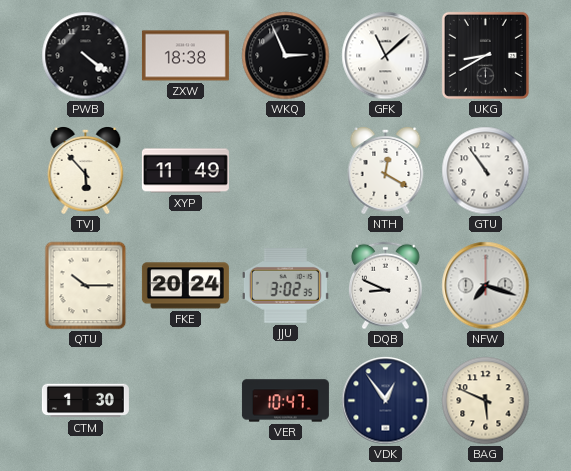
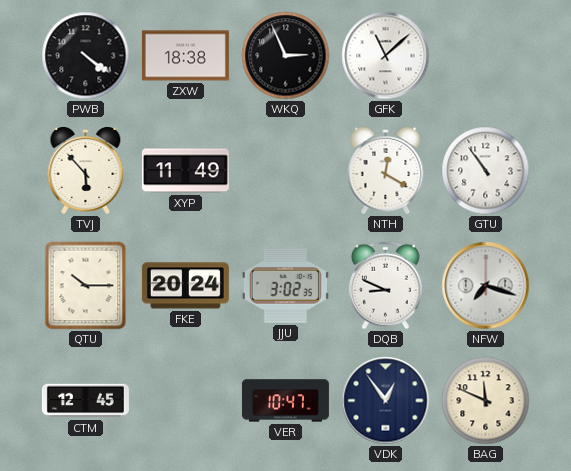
UKG: 8:40 -> none (485, 55)
CTM: 1:30 -> 12:45 (85, 401)
BAG: 5:49 -> 11:49 (486, 401)
